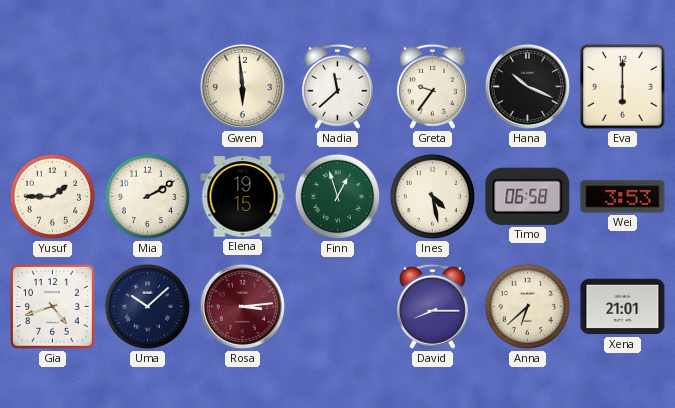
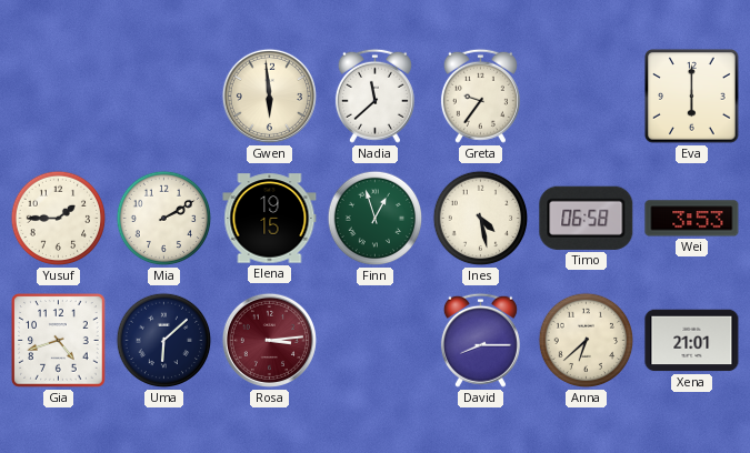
Hana: 10:19 -> none (527, 86)
Uma: 10:08 -> 6:08 (164, 341)
